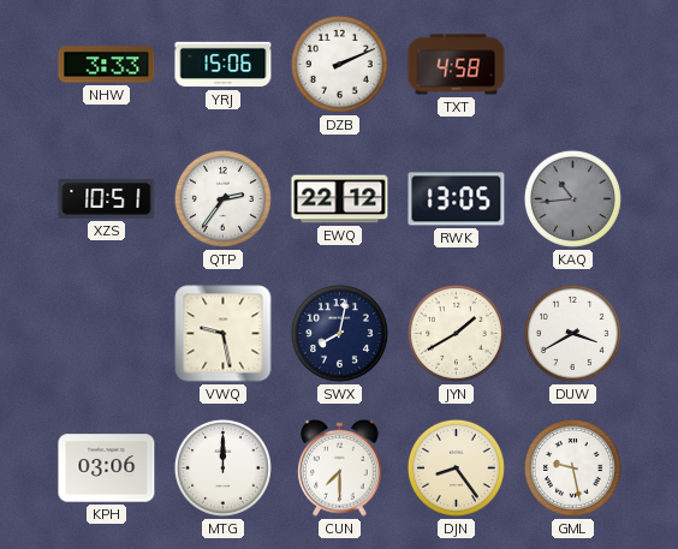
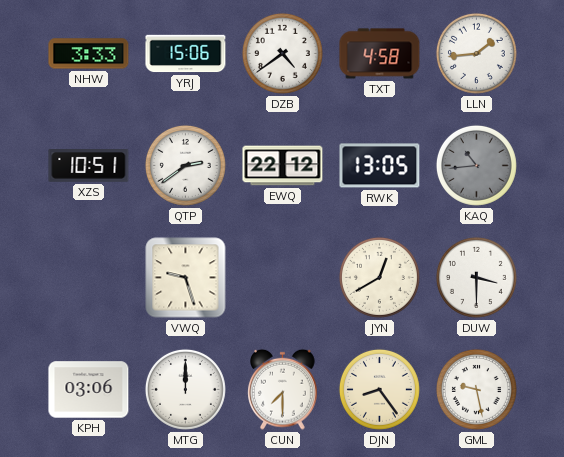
DZB: 2:11 -> 4:39 (282, 53)
LLN: none -> 1:44 (476, 53)
QTP: 2:36 -> 2:39 (185, 165)
VWQ: 9:28 -> 9:27 (186, 278)
SWX: 8:02 -> none (339, 333)
JYN: 1:40 -> 12:40 (379, 277)
DUW: 3:40 -> 3:30 (476, 277)
